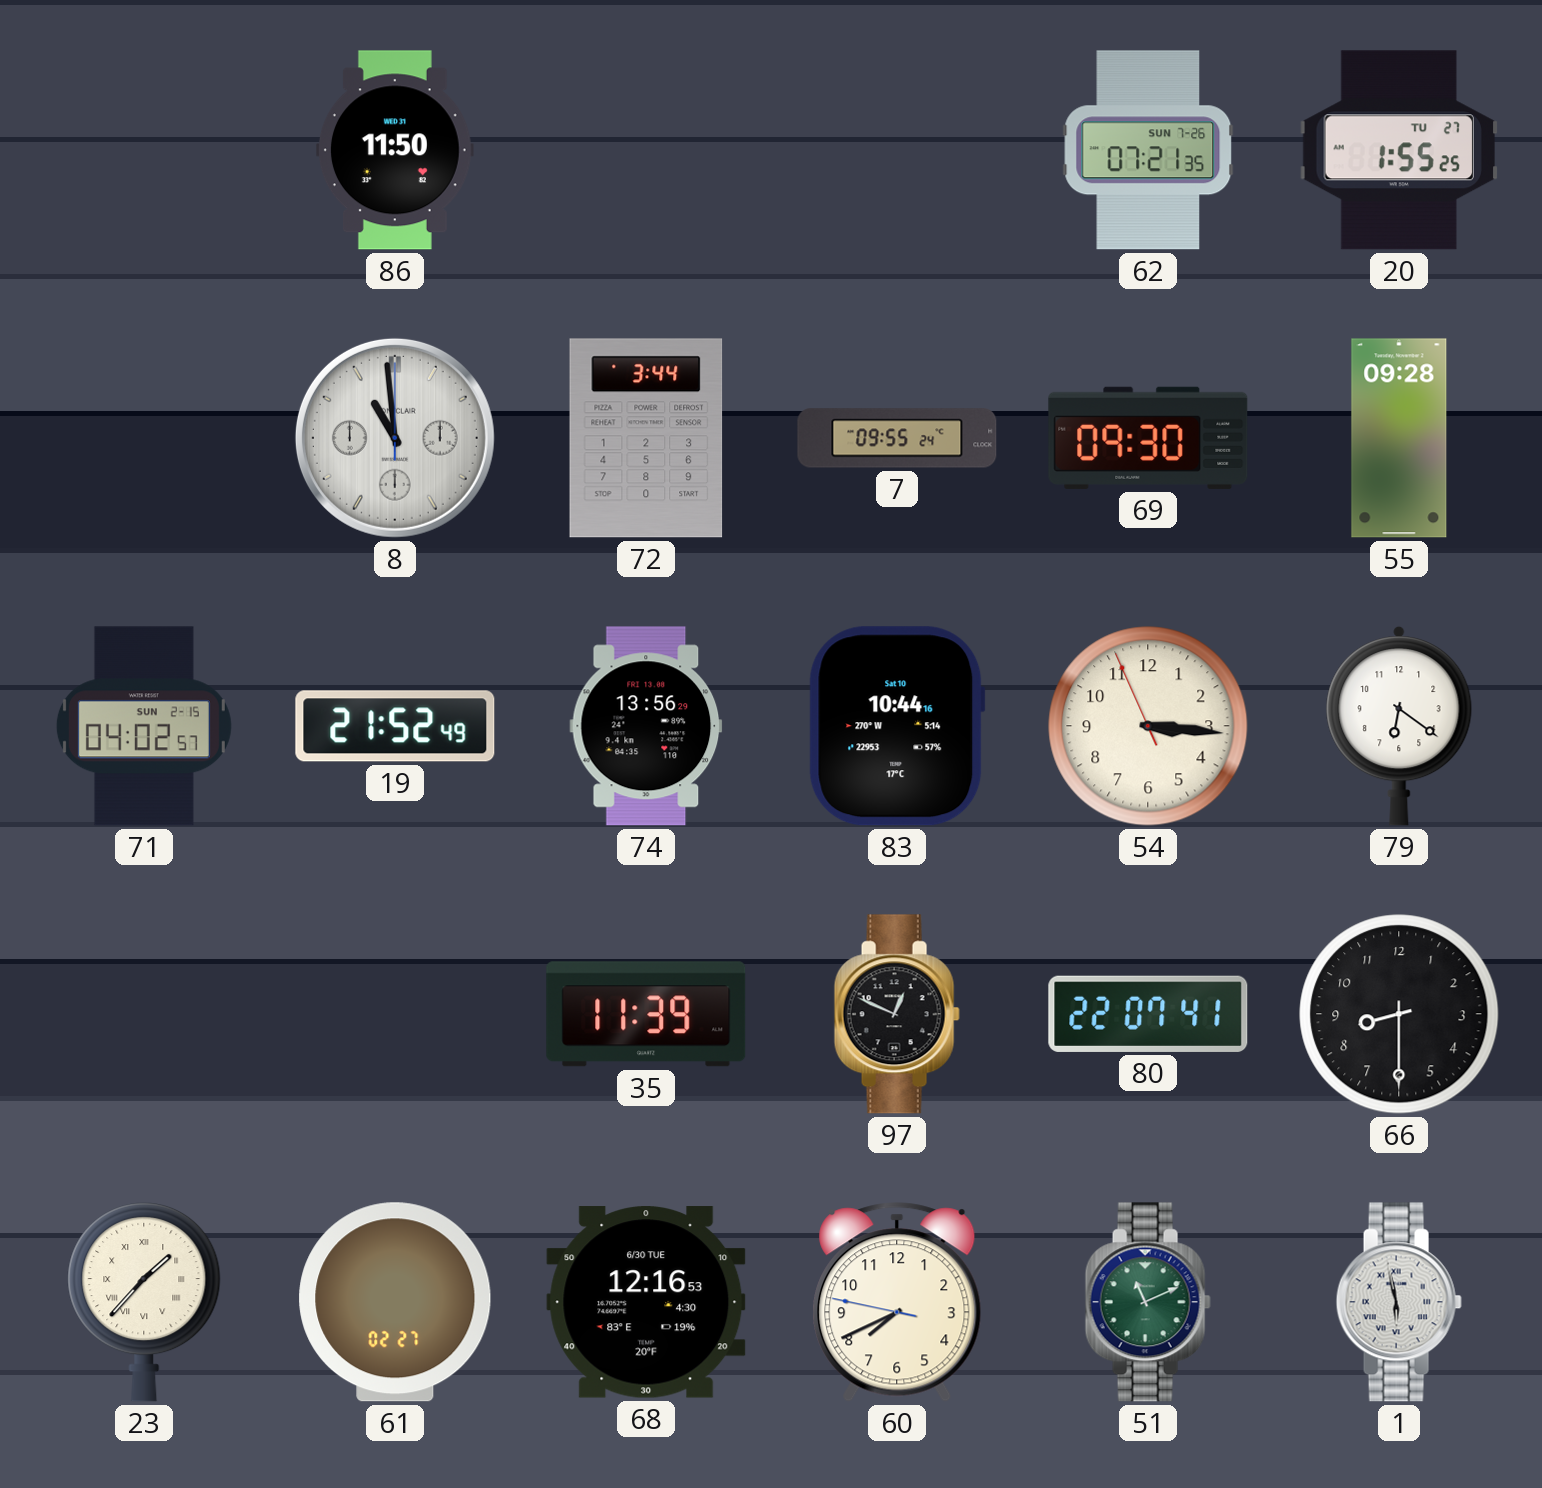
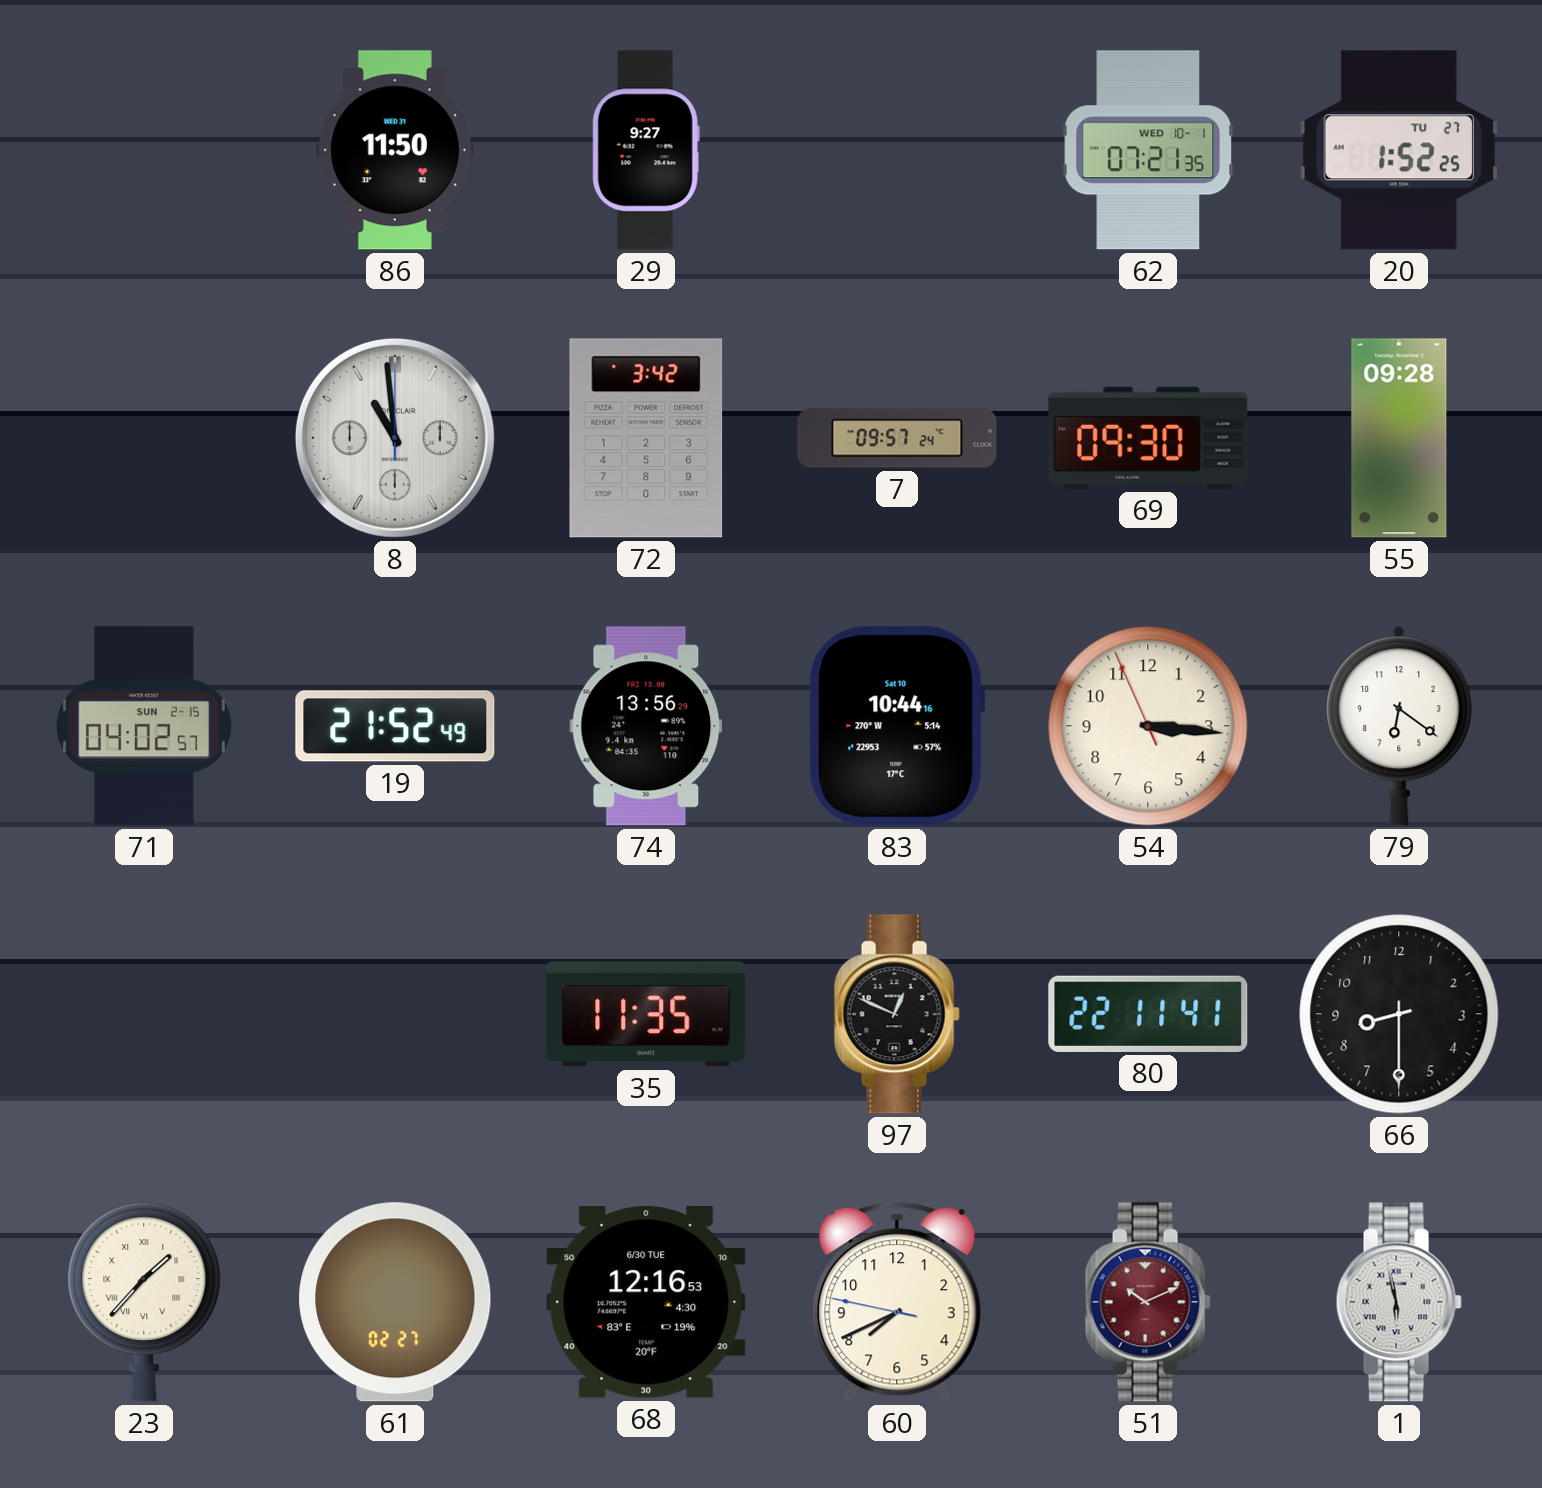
29: none -> 9:27 (646, 150)
62 date: SUN 7-26 -> WED 10-1 (1148, 150)
20: 1:55 -> 1:52 (1399, 150)
72: 3:44 -> 3:42 (646, 438)
7: 09:55 -> 09:57 (897, 438)
35: 11:39 -> 11:35 (646, 1014)
80: 22:07 -> 22:11 (1148, 1014)
51: 11:11 -> 10:11 (1148, 1302)
51 dial: green -> burgundy (1148, 1302)
